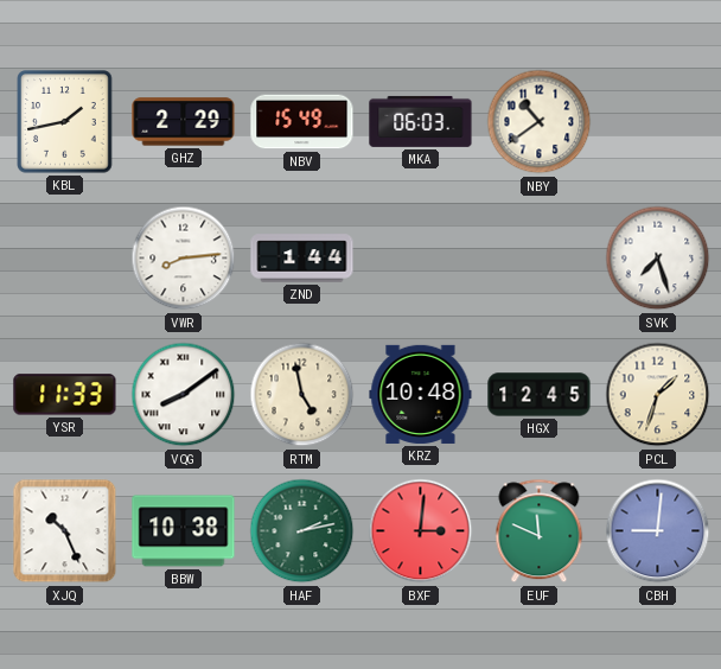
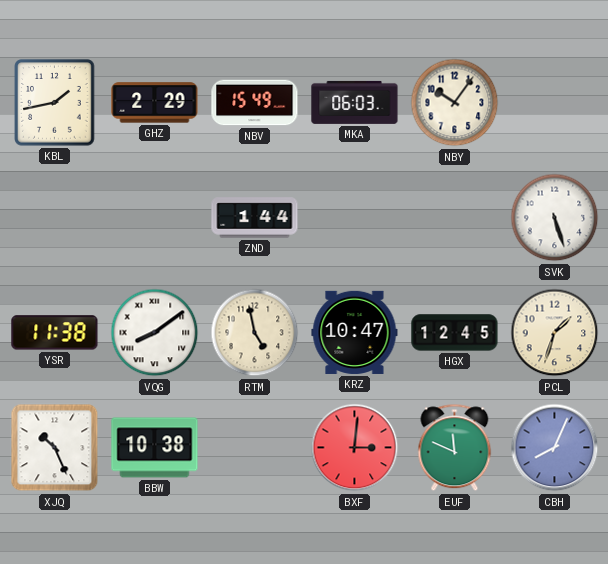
NBY: 10:39 -> 10:06 (455, 103)
VWR: 8:14 -> none (184, 259)
SVK: 7:27 -> 5:27 (555, 218)
YSR: 11:33 -> 11:38 (55, 333)
KRZ: 10:48 -> 10:47 (355, 332)
HAF: 2:13 -> none (302, 531)
CBH: 9:01 -> 8:04 (555, 448)
